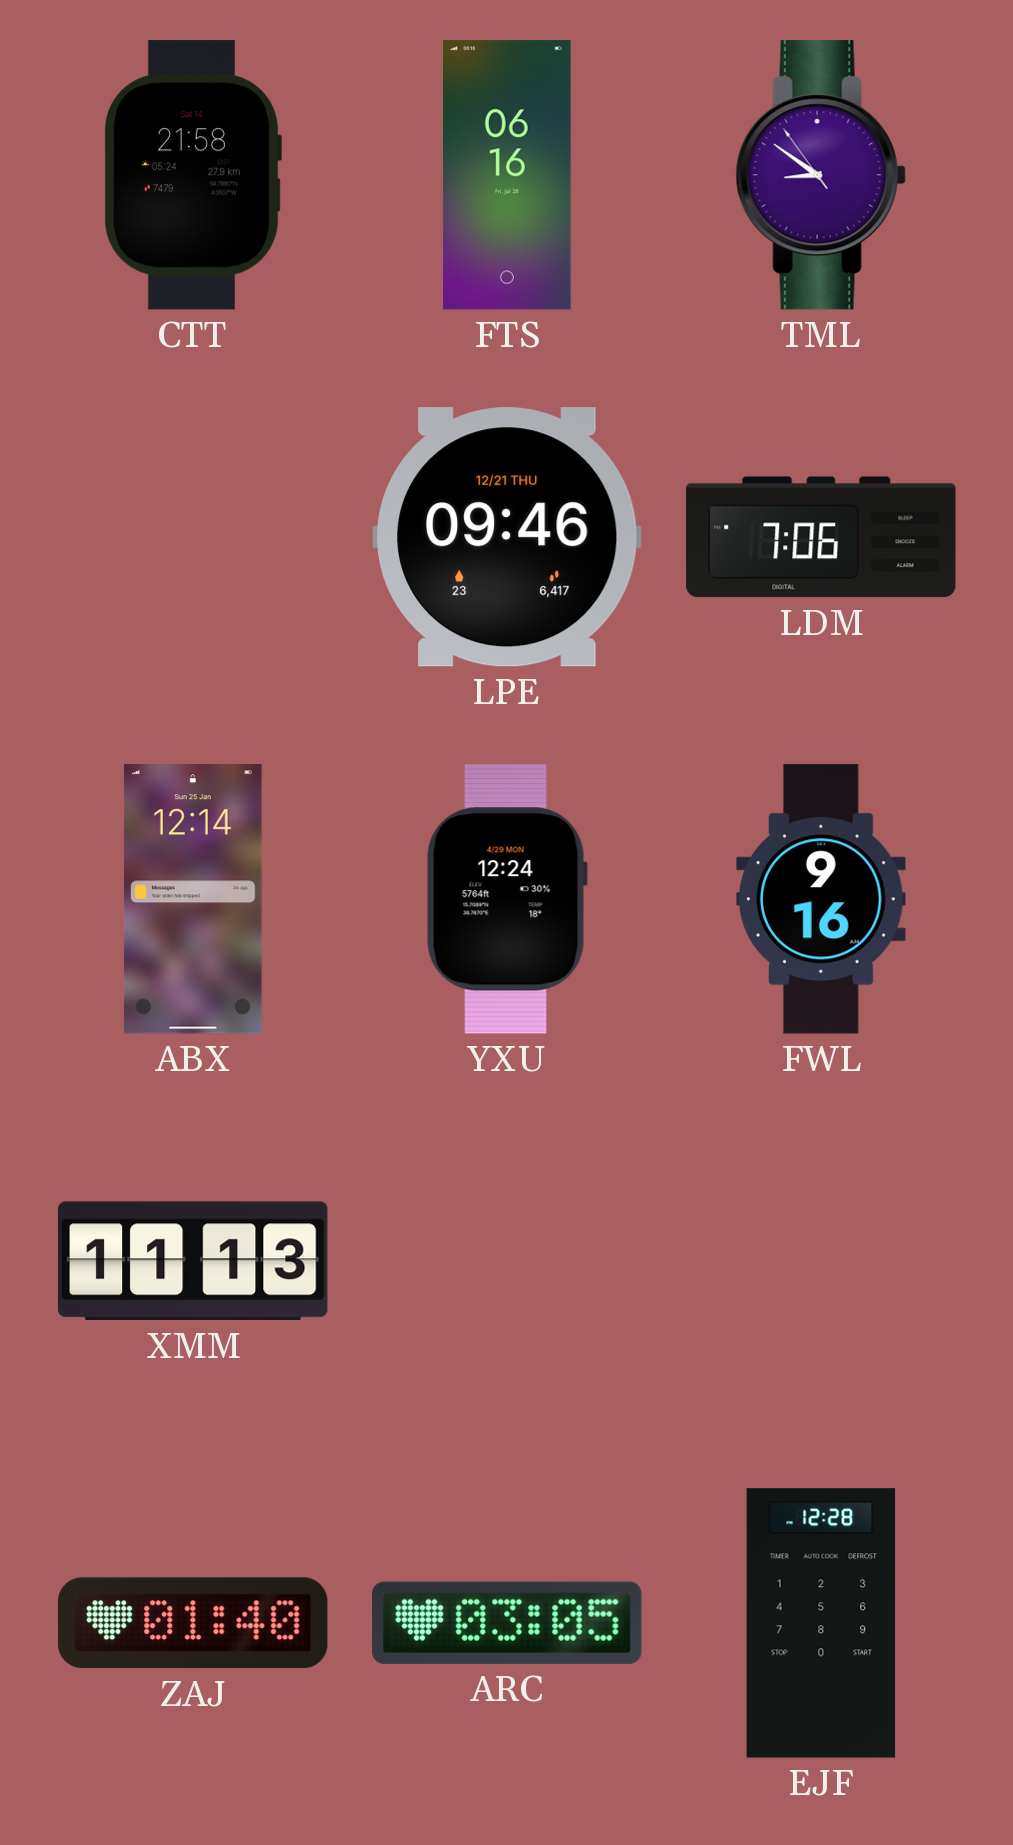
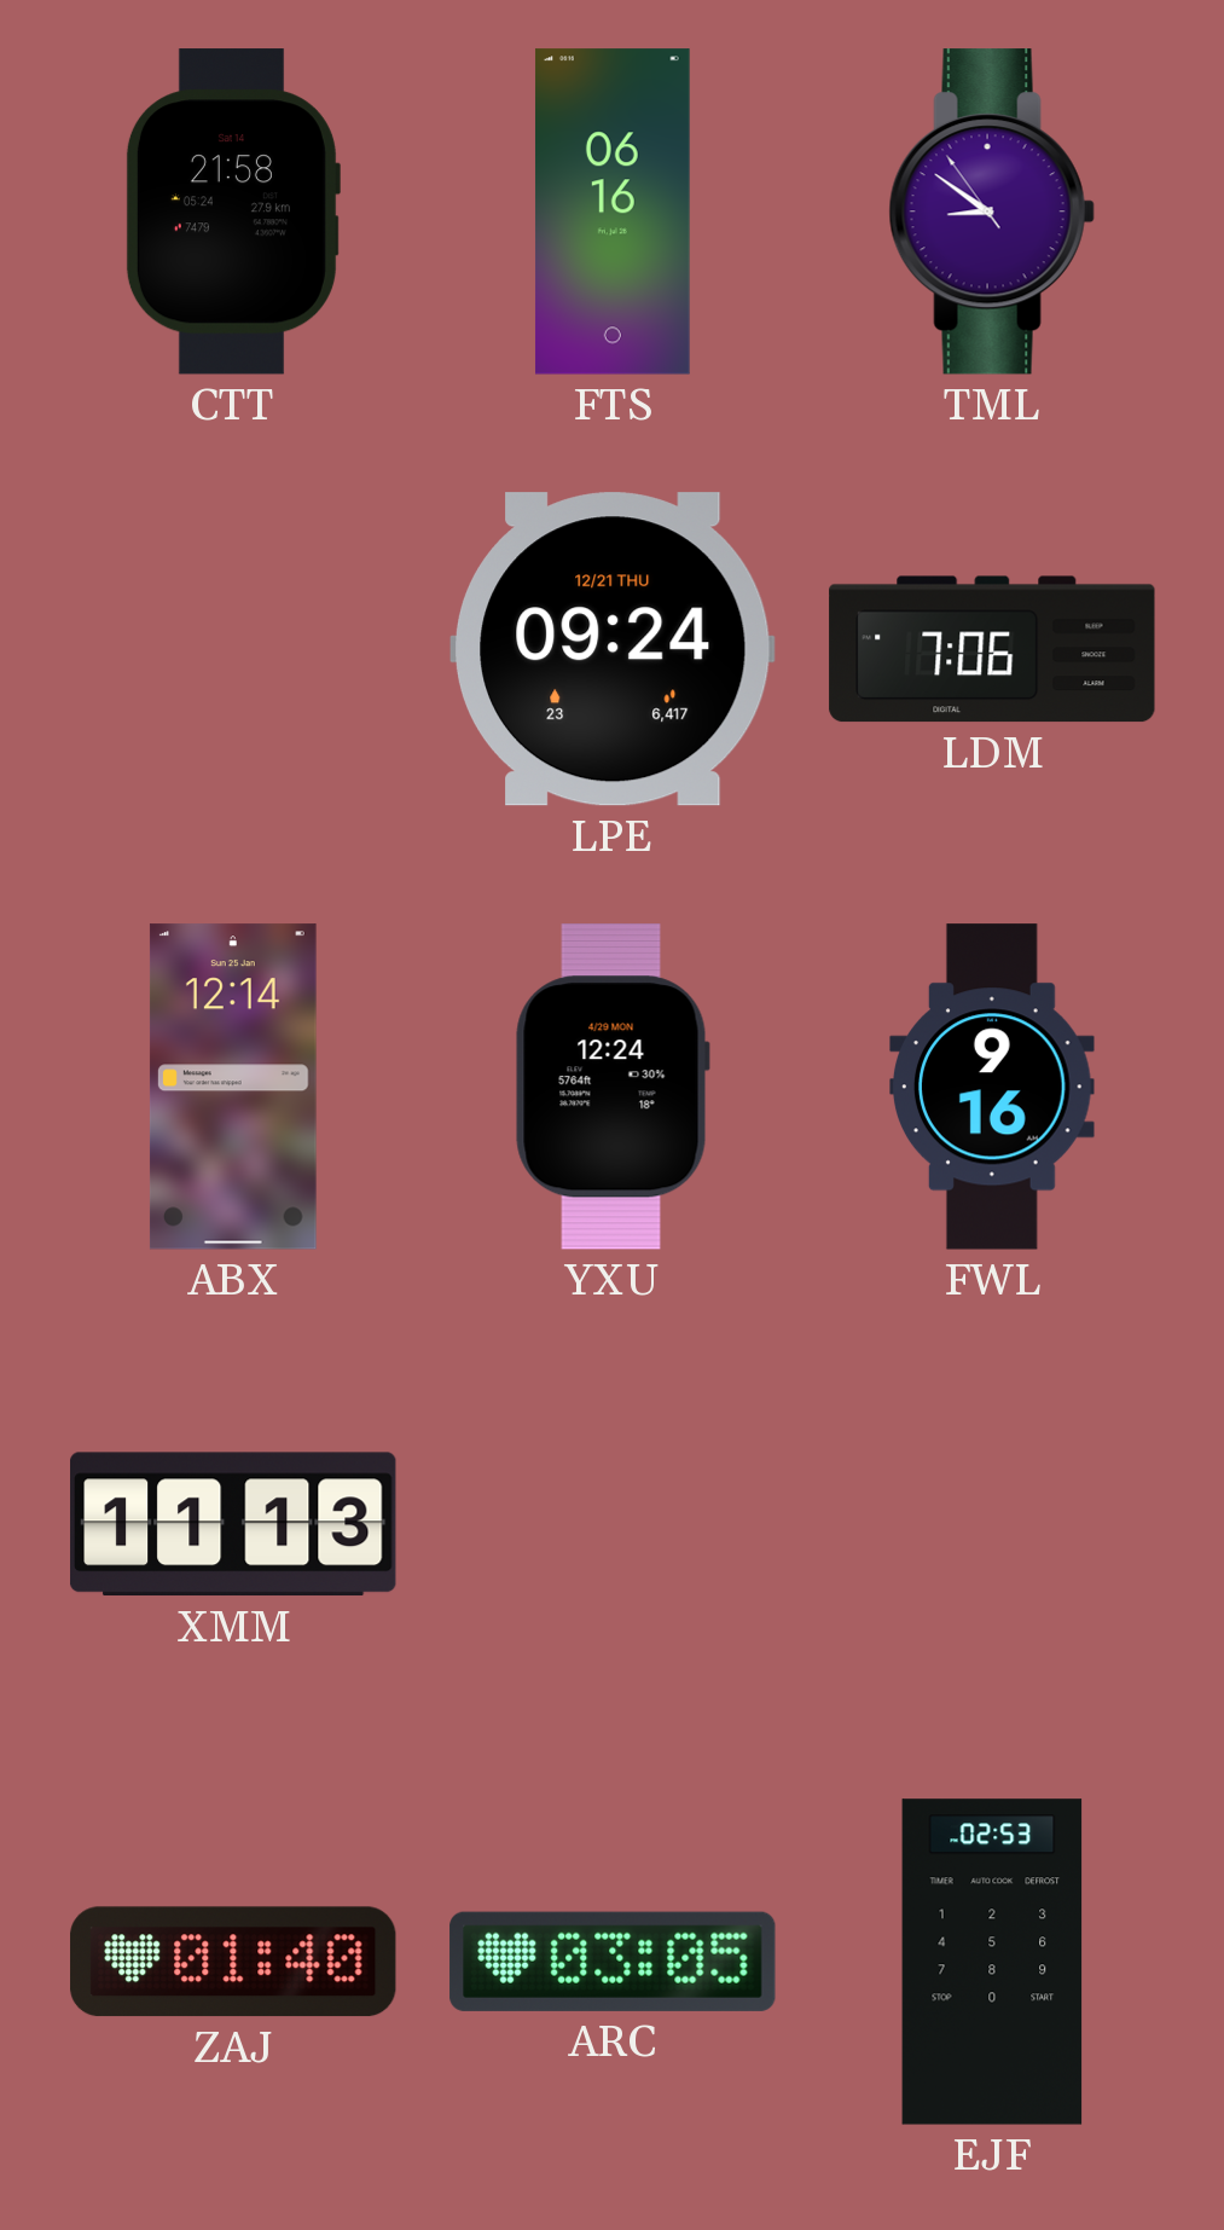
LPE: 09:46 -> 09:24 (614, 649)
EJF: 12:28 -> 02:53 (992, 1962)
